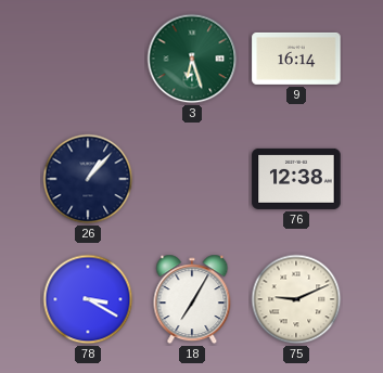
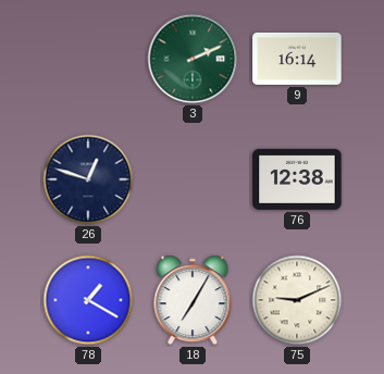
3: 6:27 -> 2:11 (193, 59)
26: 1:07 -> 12:48 (88, 179)
78: 3:20 -> 1:20 (88, 300)
